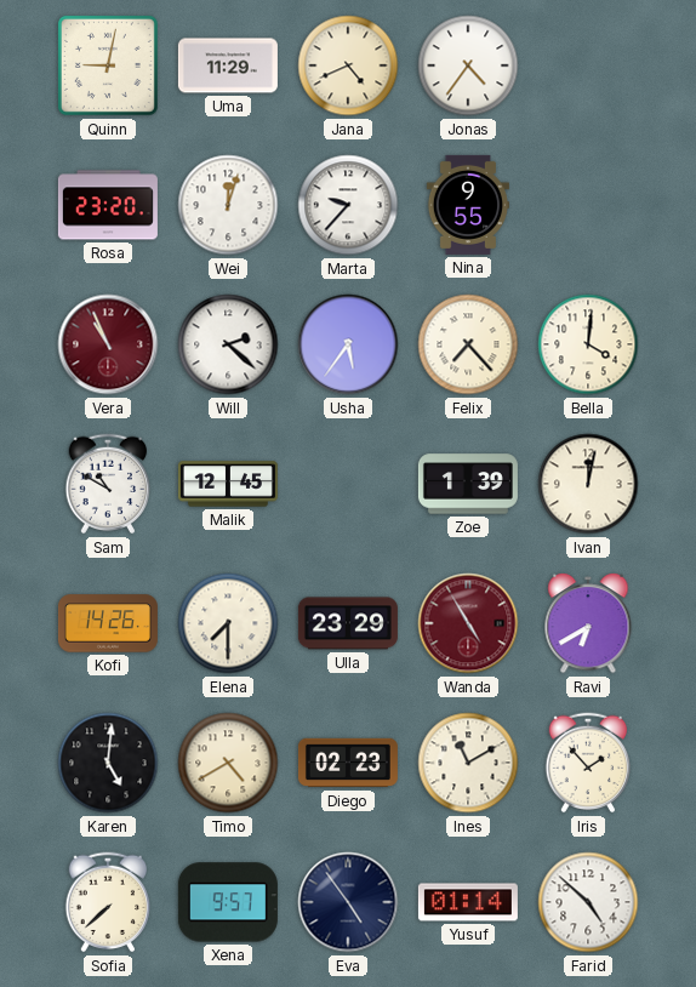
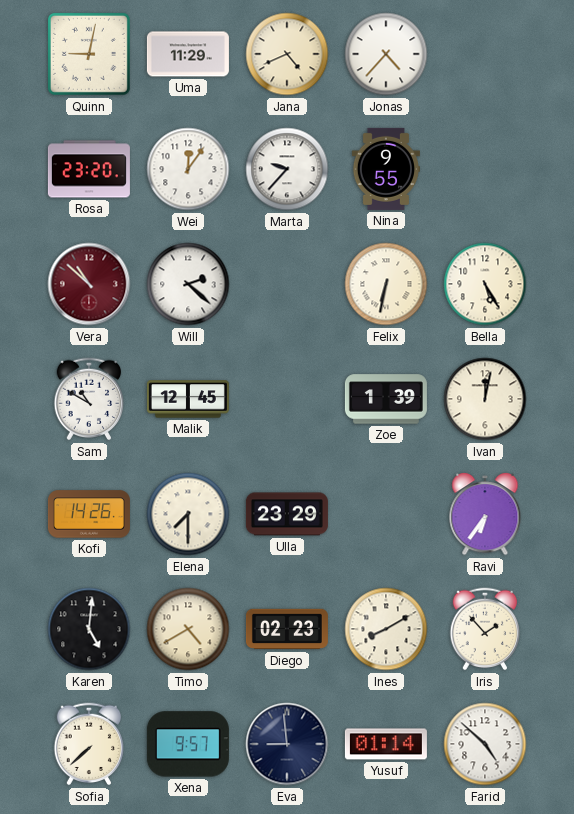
Jonas: 4:36 -> 4:37 (386, 54)
Wei: 12:03 -> 12:06 (188, 169)
Vera: 10:56 -> 10:52 (89, 284)
Usha: 5:36 -> none (348, 344)
Felix: 7:23 -> 6:32 (386, 284)
Bella: 4:01 -> 5:25 (485, 284)
Wanda: 4:55 -> none (468, 623)
Ravi: 6:40 -> 6:36 (485, 515)
Ines: 11:10 -> 8:10 (386, 629)
Eva: 4:54 -> 8:59 (287, 744)
